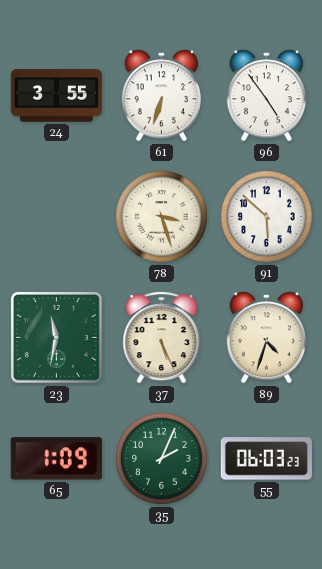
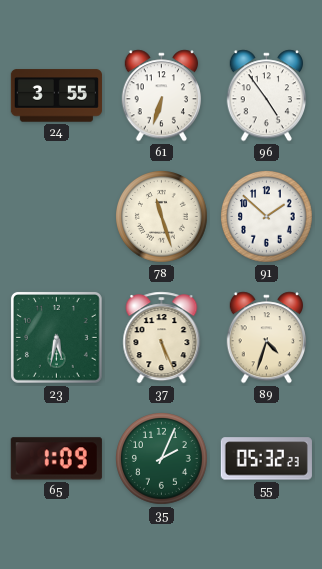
78: 3:27 -> 11:27 (162, 217)
91: 5:52 -> 1:52 (267, 217)
23: 11:32 -> 5:32 (56, 337)
55: 06:03 -> 05:32 (266, 459)
